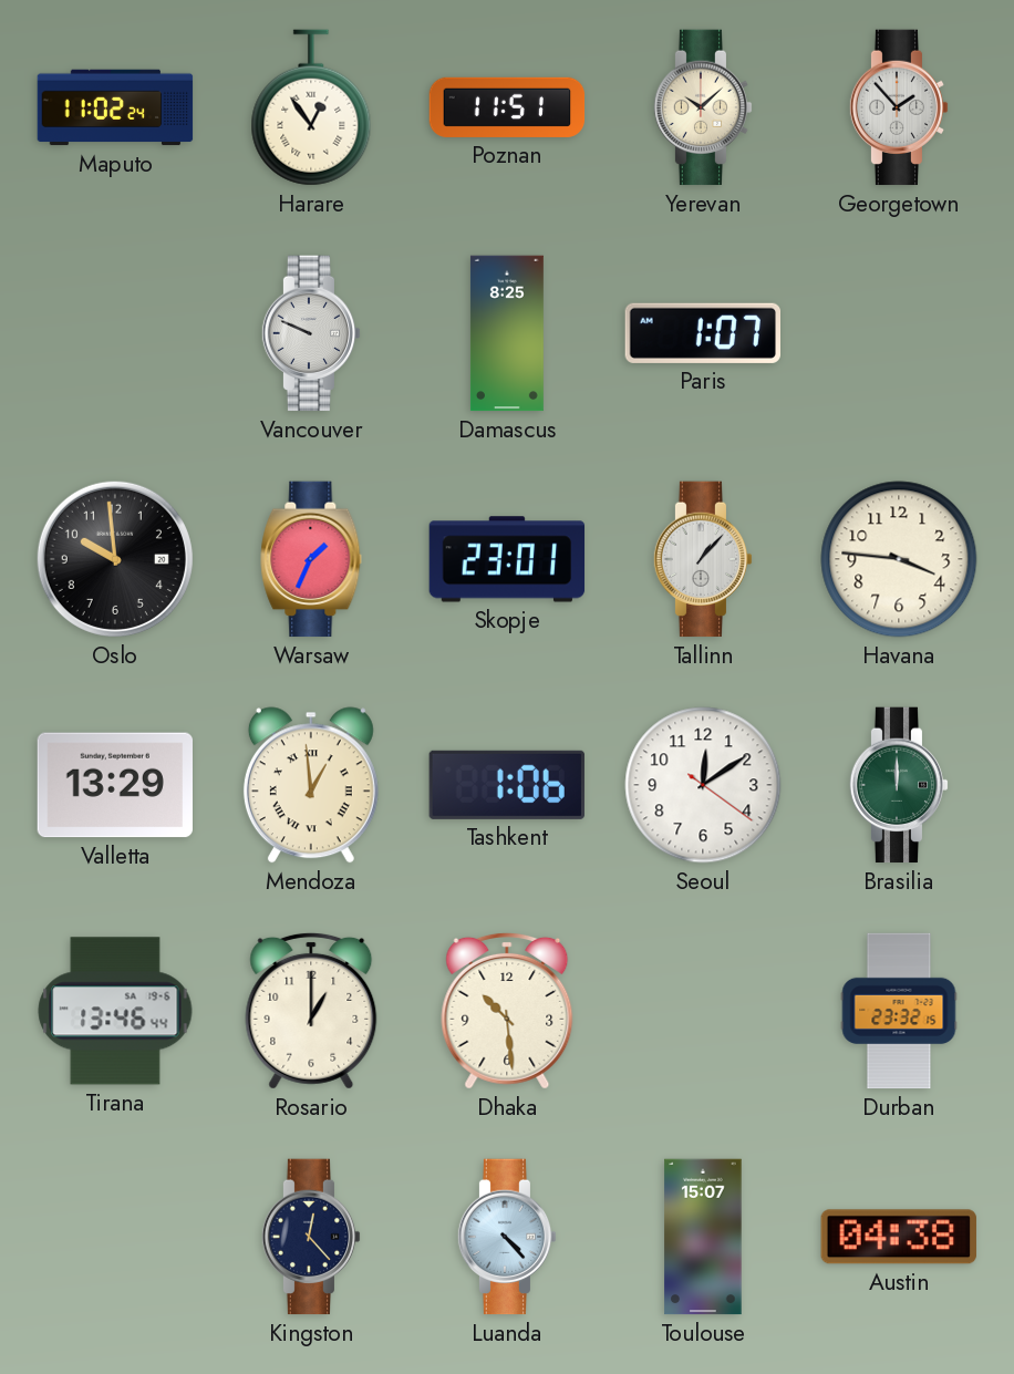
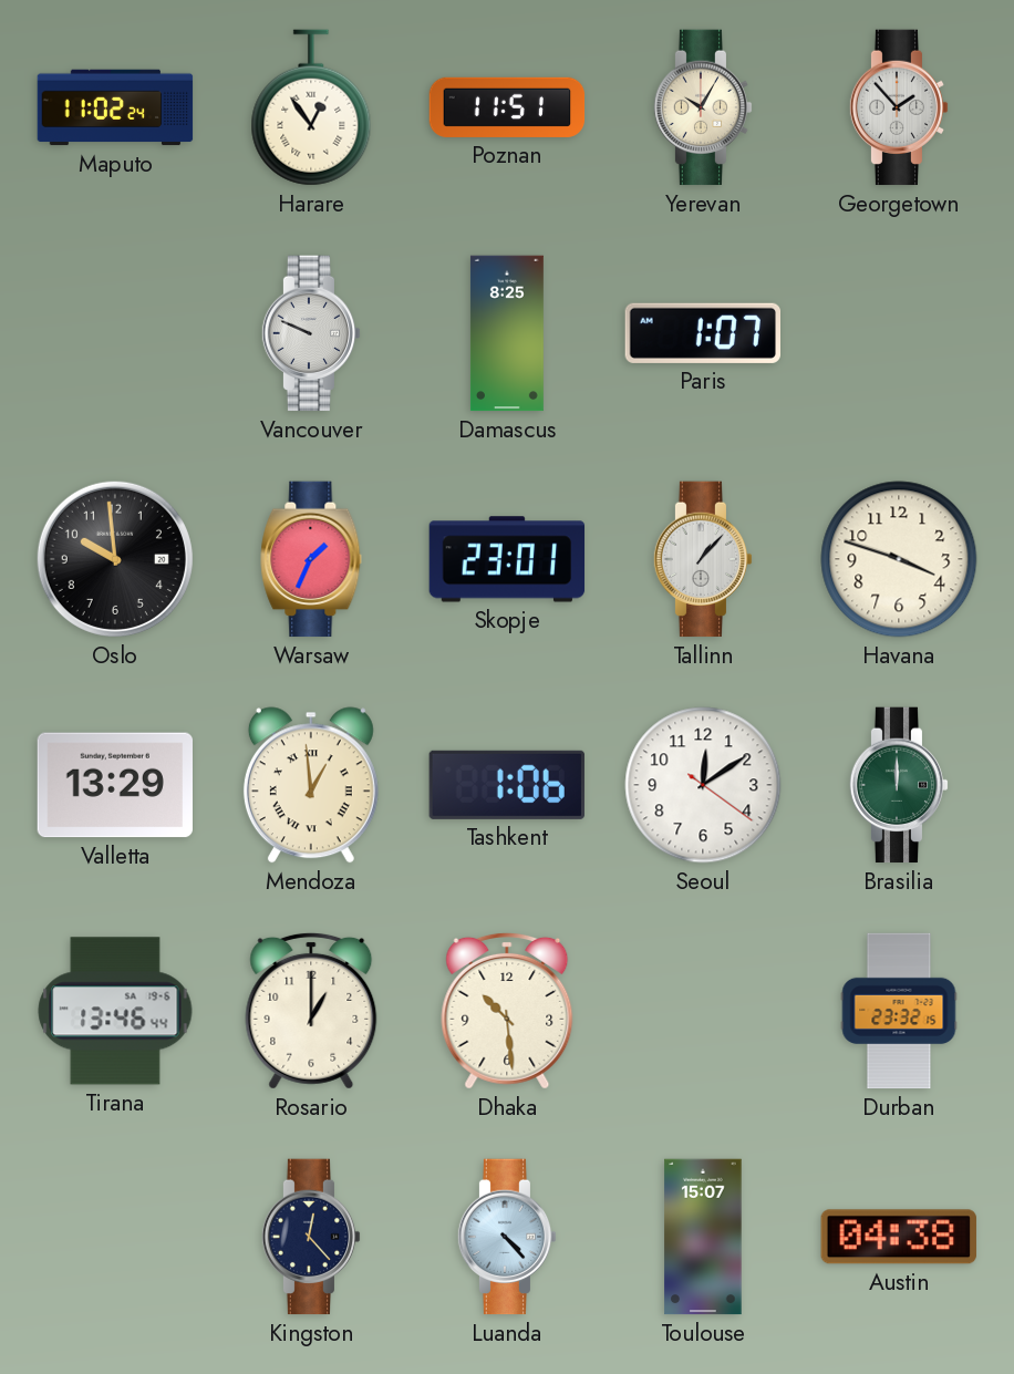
Yerevan: 10:08 -> 10:05 (703, 107)
Havana: 3:46 -> 3:48 (899, 559)
